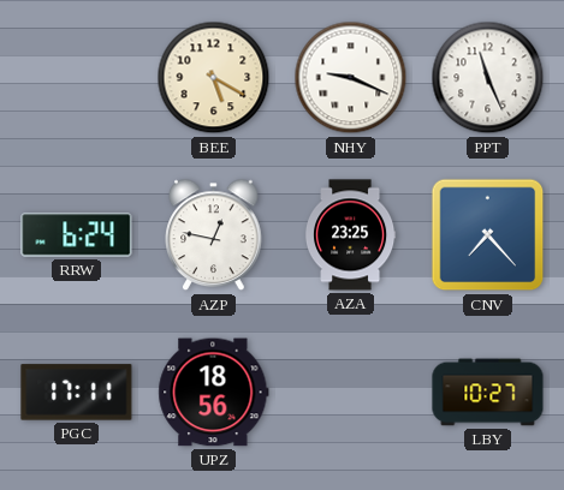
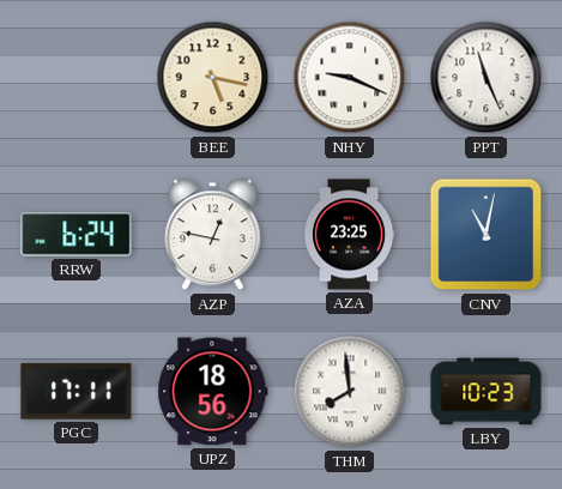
BEE: 5:20 -> 5:17 (213, 78)
CNV: 7:23 -> 11:02 (487, 235)
THM: none -> 7:59 (350, 392)
LBY: 10:27 -> 10:23 (487, 392)
